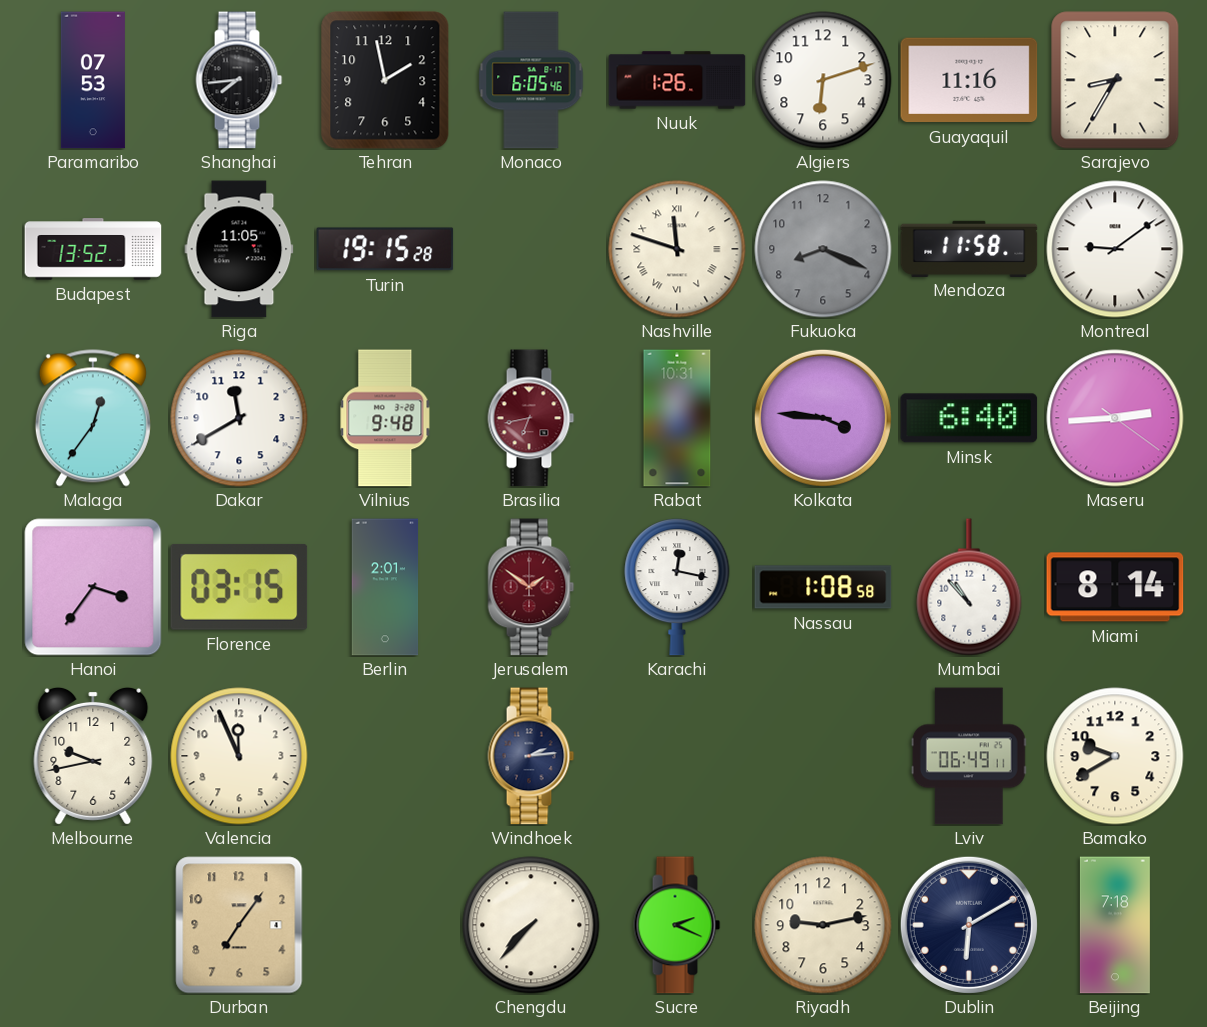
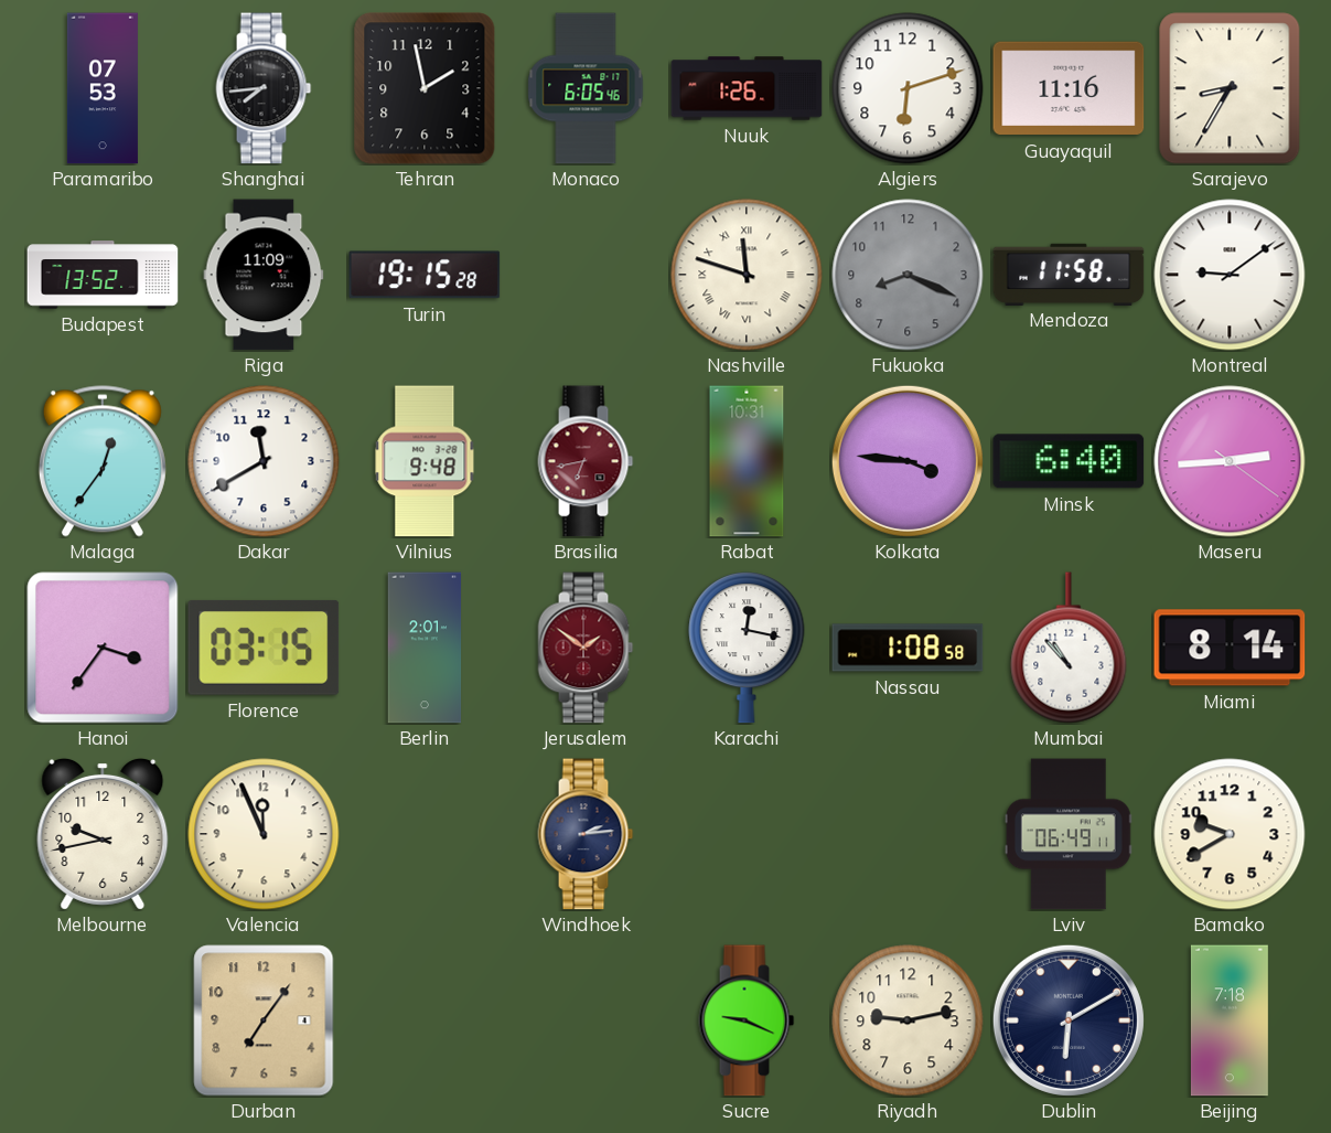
Riga: 11:05 -> 11:09 (264, 275)
Chengdu: 7:37 -> none (531, 925)
Sucre: 2:19 -> 9:19 (747, 1020)
